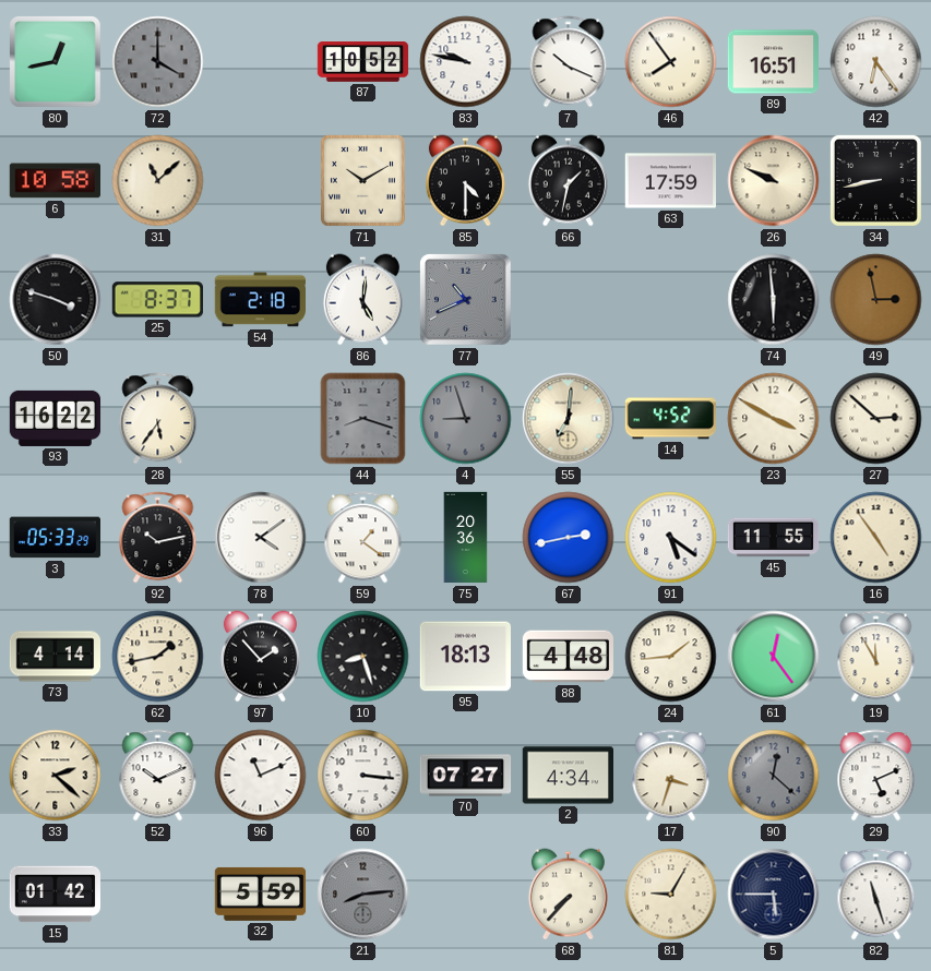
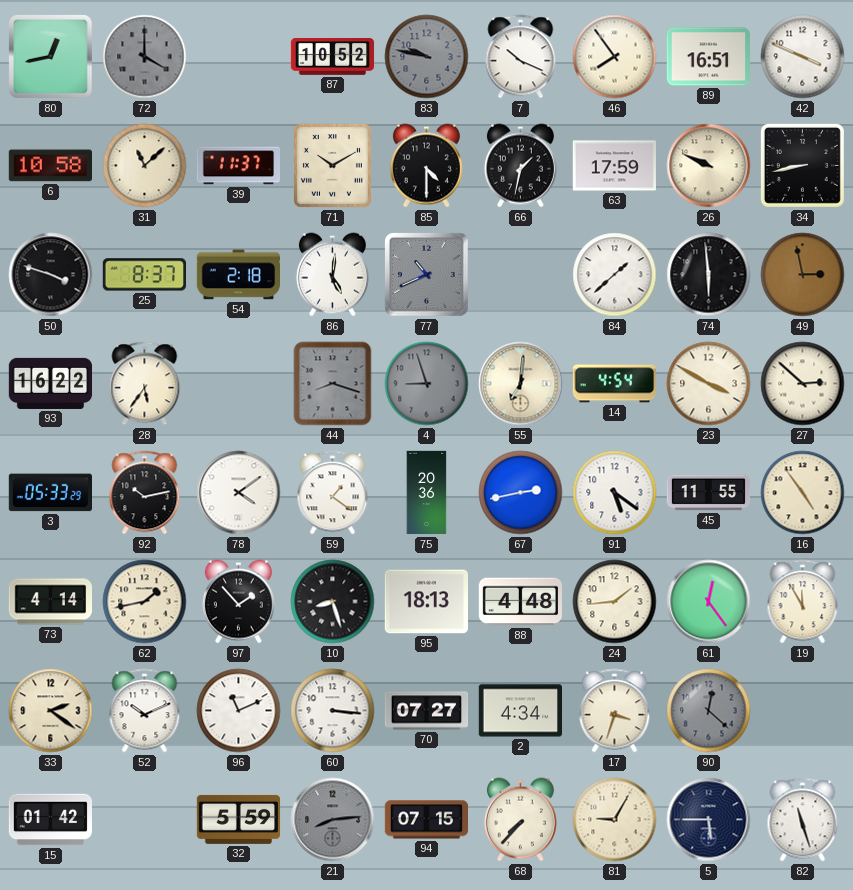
83 dial: white -> grey (427, 57)
42: 6:24 -> 3:49 (803, 57)
39: none -> 11:37 (238, 166)
84: none -> 1:38 (615, 275)
14: 4:52 -> 4:54 (614, 384)
33: 2:22 -> 2:21 (51, 711)
29: 5:11 -> none (876, 776)
94: none -> 07:15 (426, 820)
